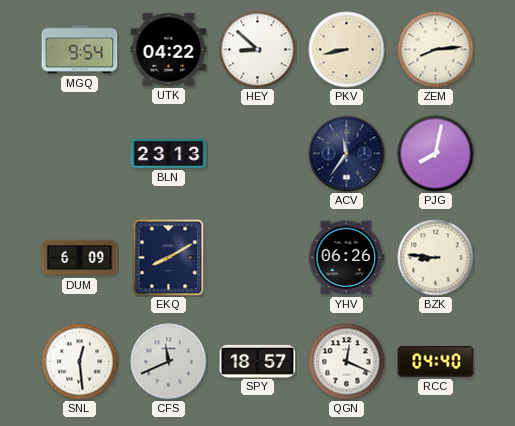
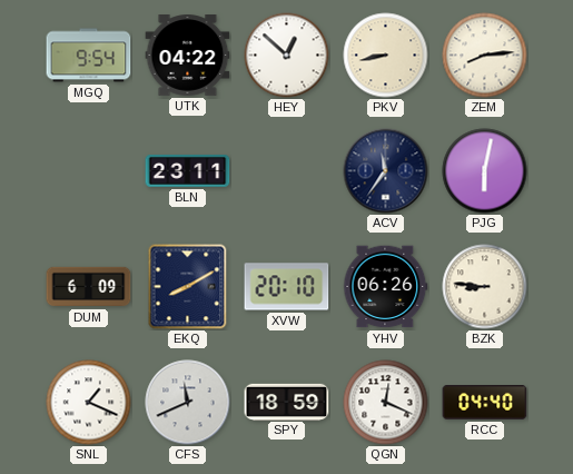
HEY: 8:52 -> 12:52 (287, 56)
BLN: 23:13 -> 23:11 (188, 171)
PJG: 8:02 -> 6:02 (485, 171)
XVW: none -> 20:10 (287, 287)
SNL: 12:29 -> 1:19 (89, 403)
SPY: 18:57 -> 18:59 (287, 402)
